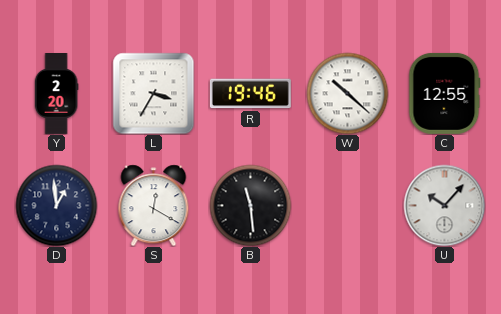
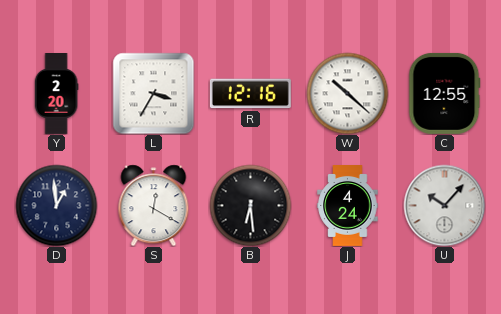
R: 19:46 -> 12:16 (250, 94)
B: 11:29 -> 6:29 (250, 205)
J: none -> 4:24 (348, 206)
